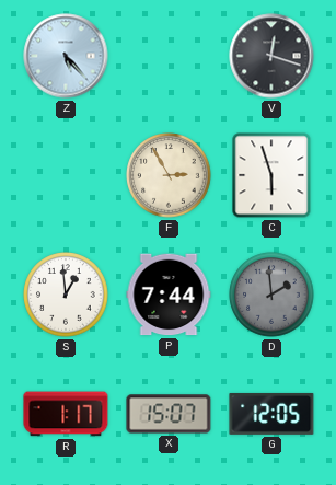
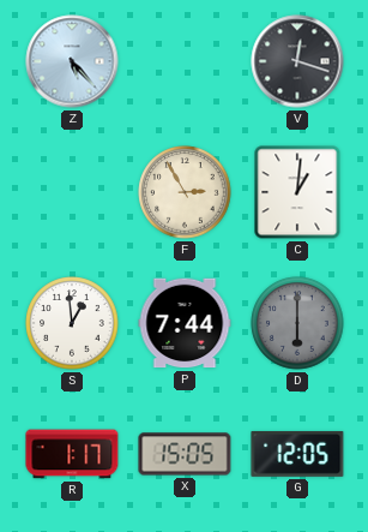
C: 5:57 -> 1:01 (297, 192)
D: 1:59 -> 6:00 (297, 323)
X: 15:07 -> 15:05 (185, 454)
